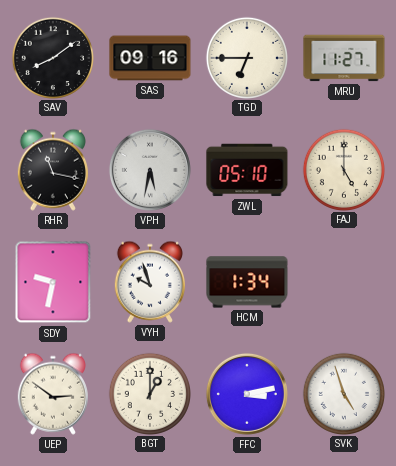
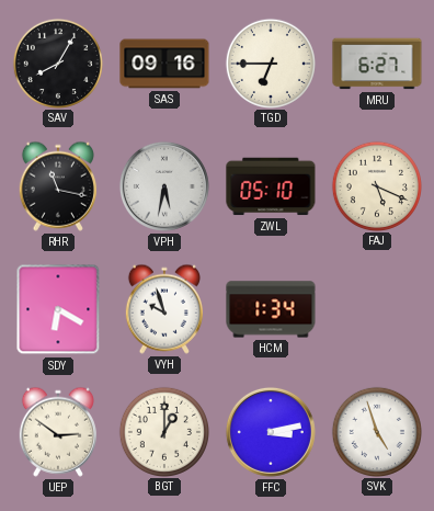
SAV: 8:09 -> 8:05 (57, 63)
MRU: 11:27 -> 6:27 (377, 64)
FAJ: 5:00 -> 5:19 (376, 185)
SDY: 9:32 -> 6:20 (58, 309)
